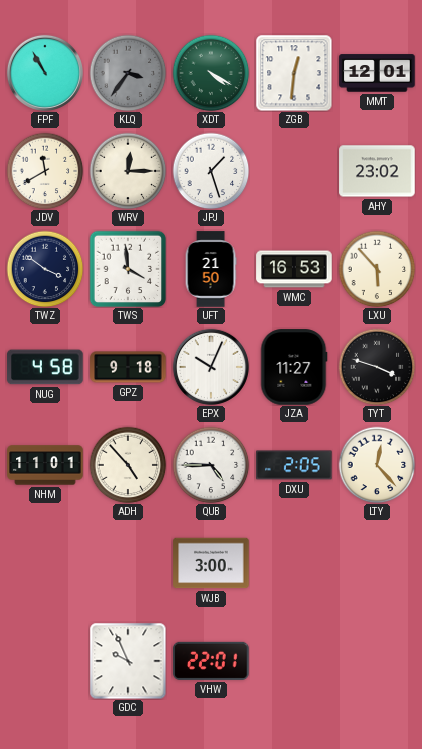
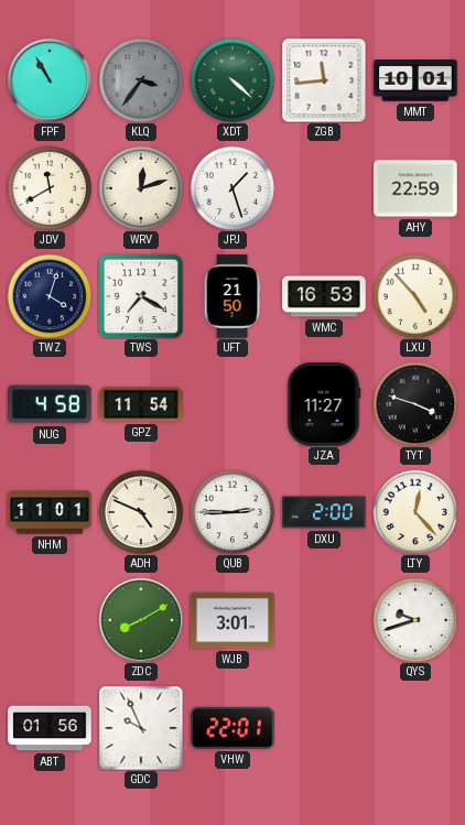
XDT: 4:20 -> 4:22 (233, 80)
ZGB: 12:31 -> 11:44 (324, 80)
MMT: 12:01 -> 10:01 (415, 80)
WRV: 12:15 -> 12:12 (141, 188)
AHY: 23:02 -> 22:59 (415, 188)
TWZ: 3:51 -> 4:03 (50, 296)
TWS: 3:59 -> 7:20 (141, 296)
LXU: 5:53 -> 4:53 (415, 296)
GPZ: 9:18 -> 11:54 (141, 404)
EPX: 10:04 -> none (211, 367)
ADH: 4:53 -> 4:49 (141, 512)
QUB: 4:45 -> 2:45 (233, 512)
DXU: 2:05 -> 2:00 (324, 512)
ZDC: none -> 8:10 (141, 620)
WJB: 3:00 -> 3:01 (233, 620)
QYS: none -> 9:42 (415, 620)
ABT: none -> 01:56 (50, 728)
